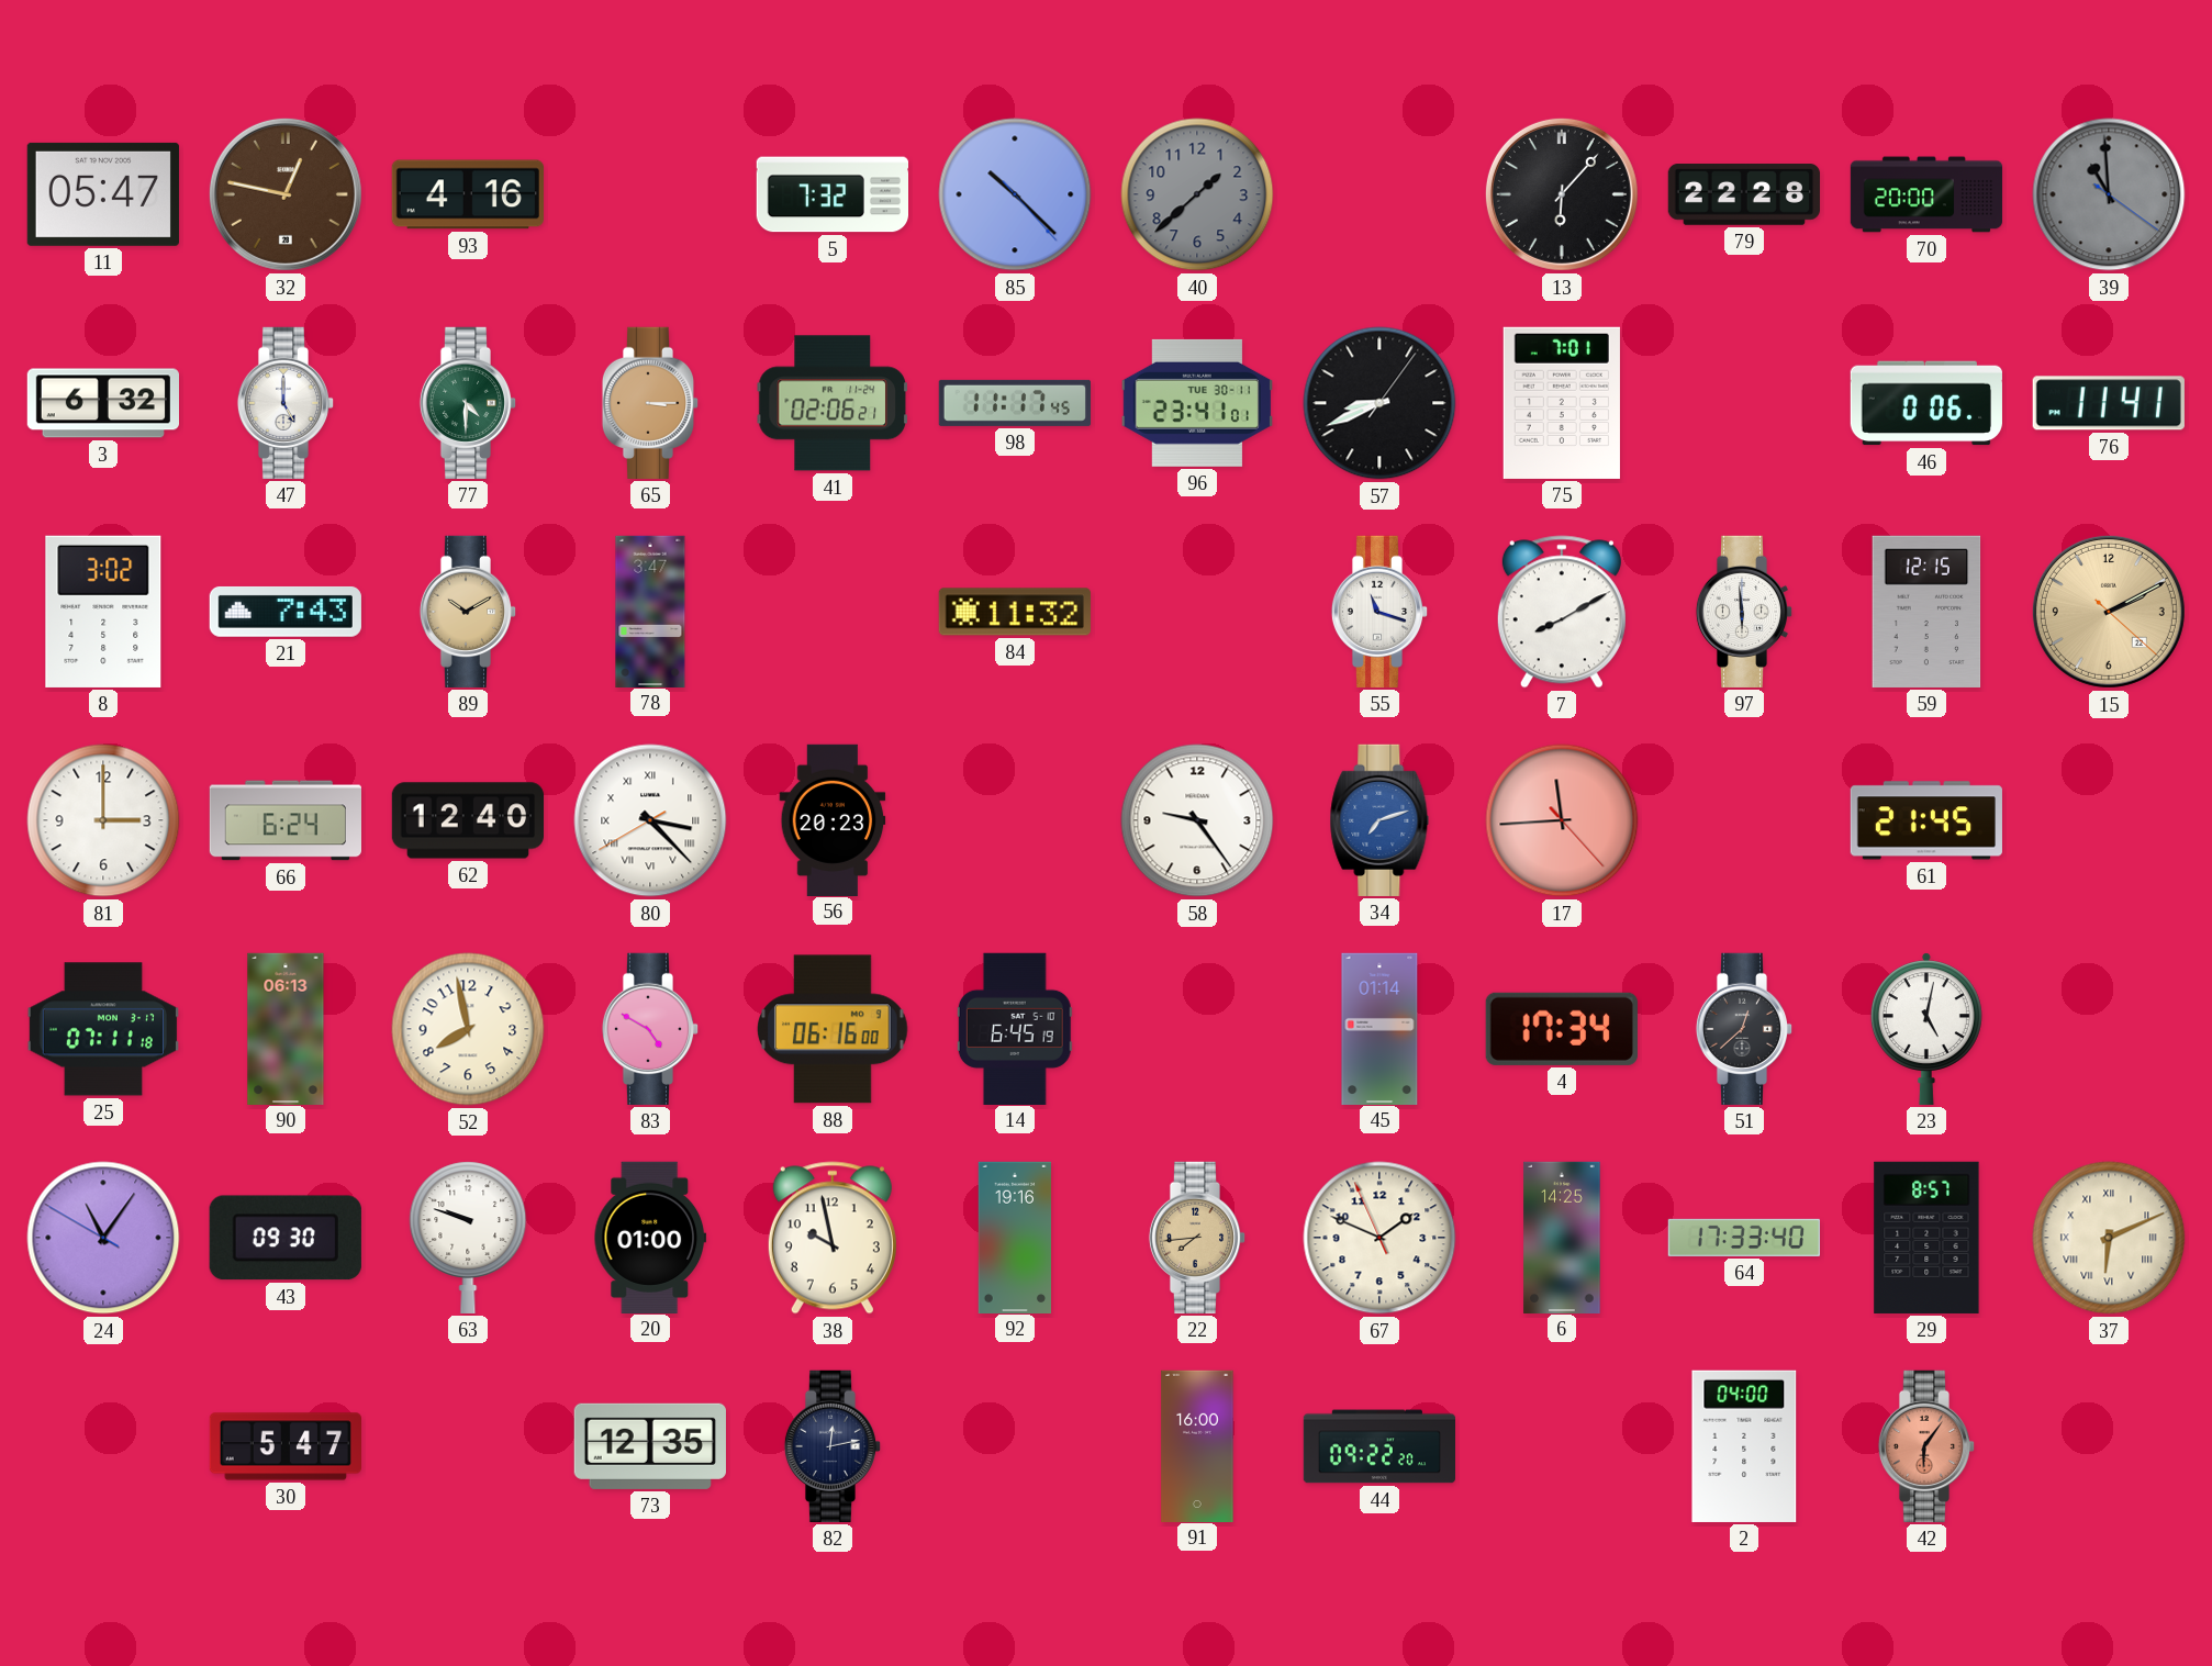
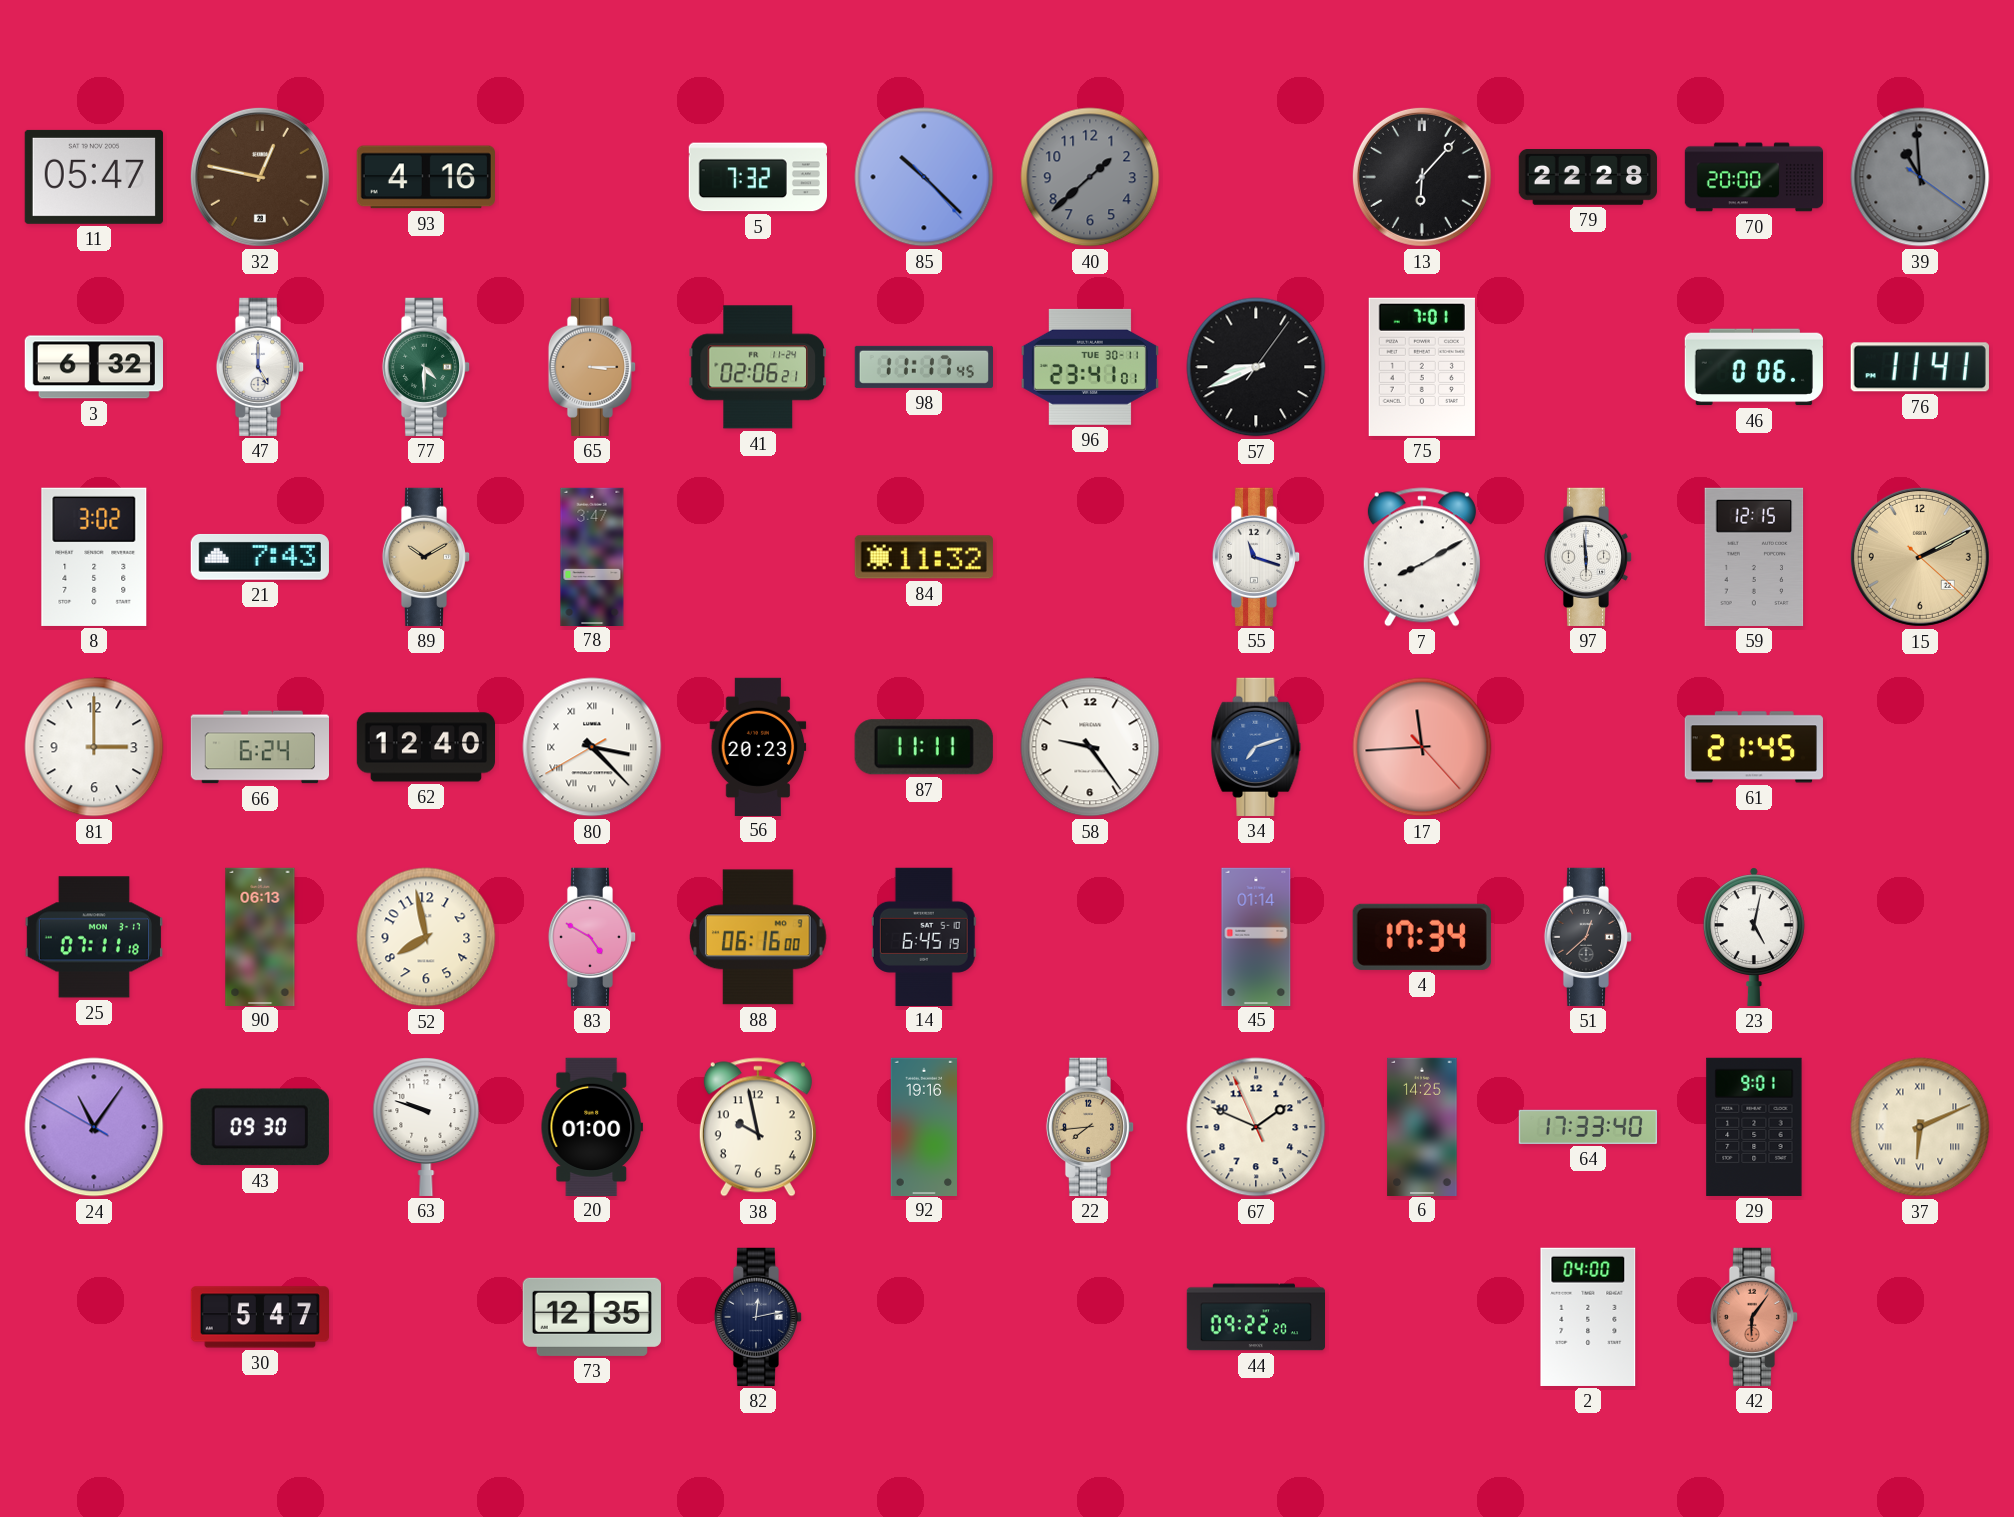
87: none -> 11:11 (924, 747)
29: 8:57 -> 9:01 (1754, 1127)
91: 16:00 -> none (1197, 1445)
